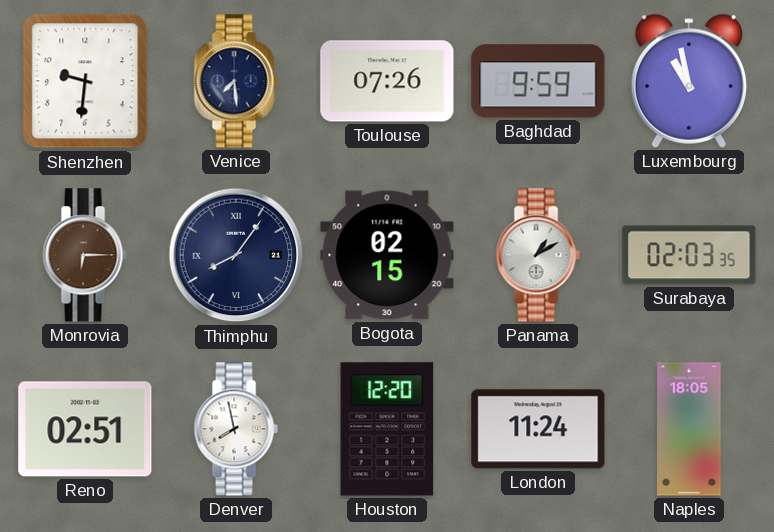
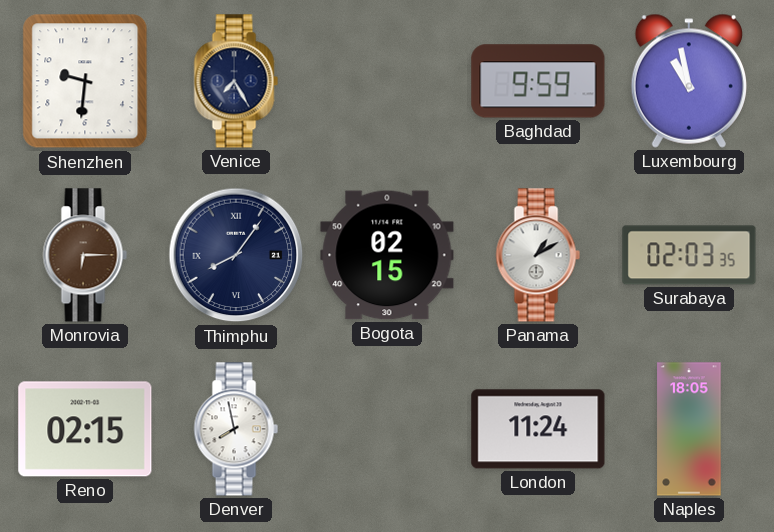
Venice: 7:29 -> 7:25 (236, 81)
Toulouse: 07:26 -> none (387, 81)
Reno: 02:51 -> 02:15 (85, 429)
Houston: 12:20 -> none (387, 429)
